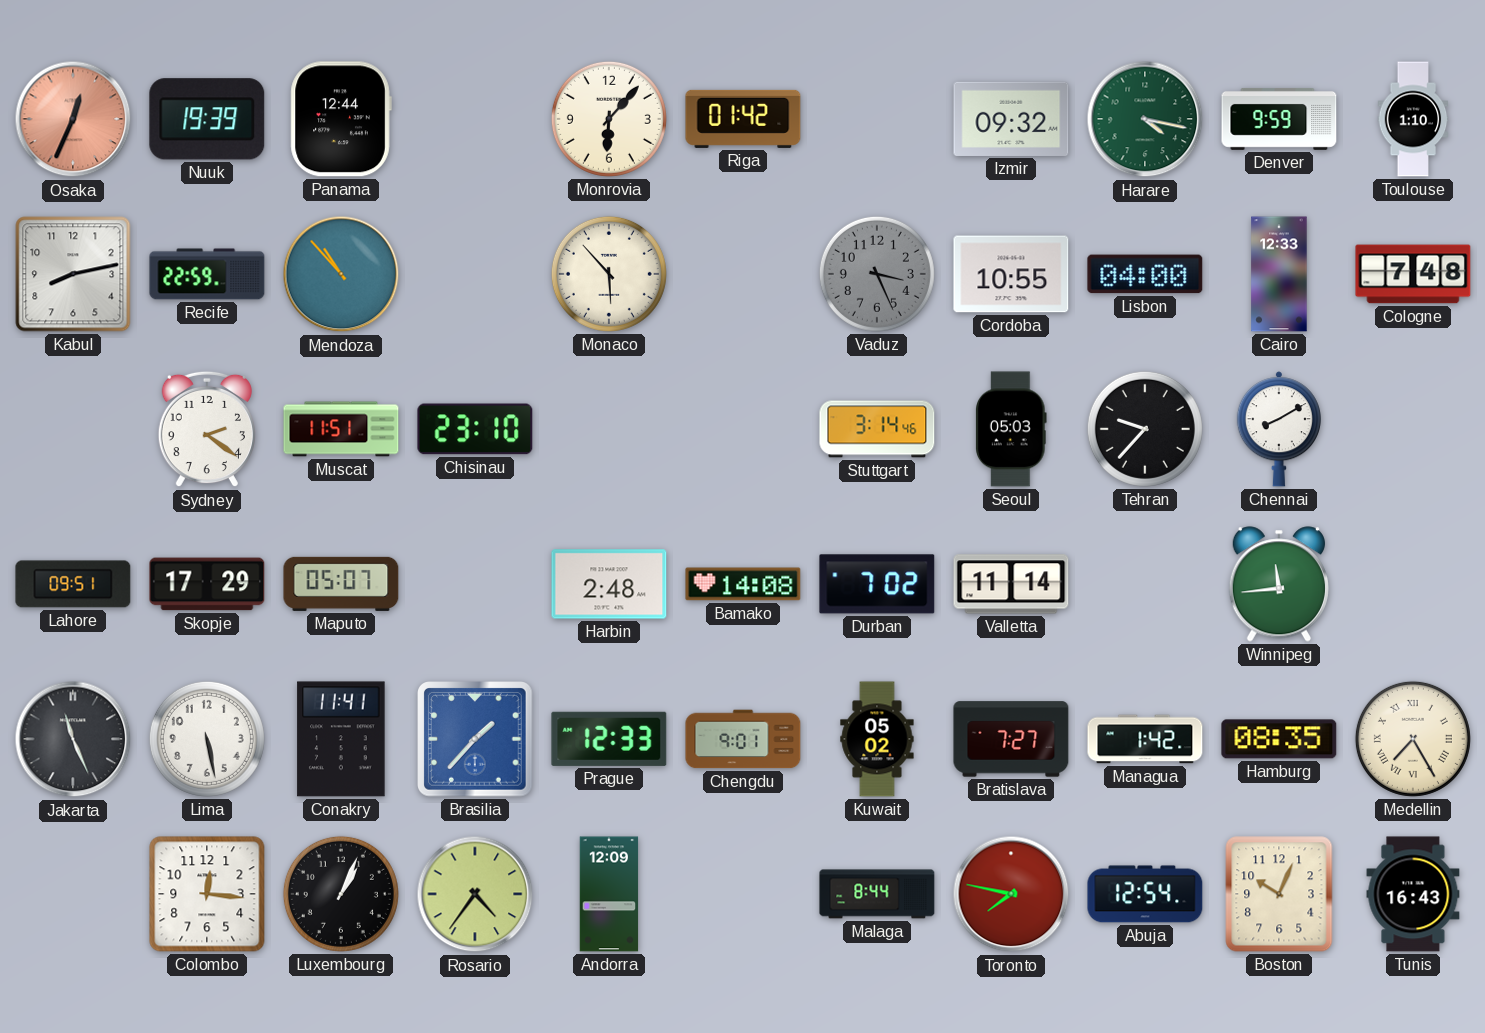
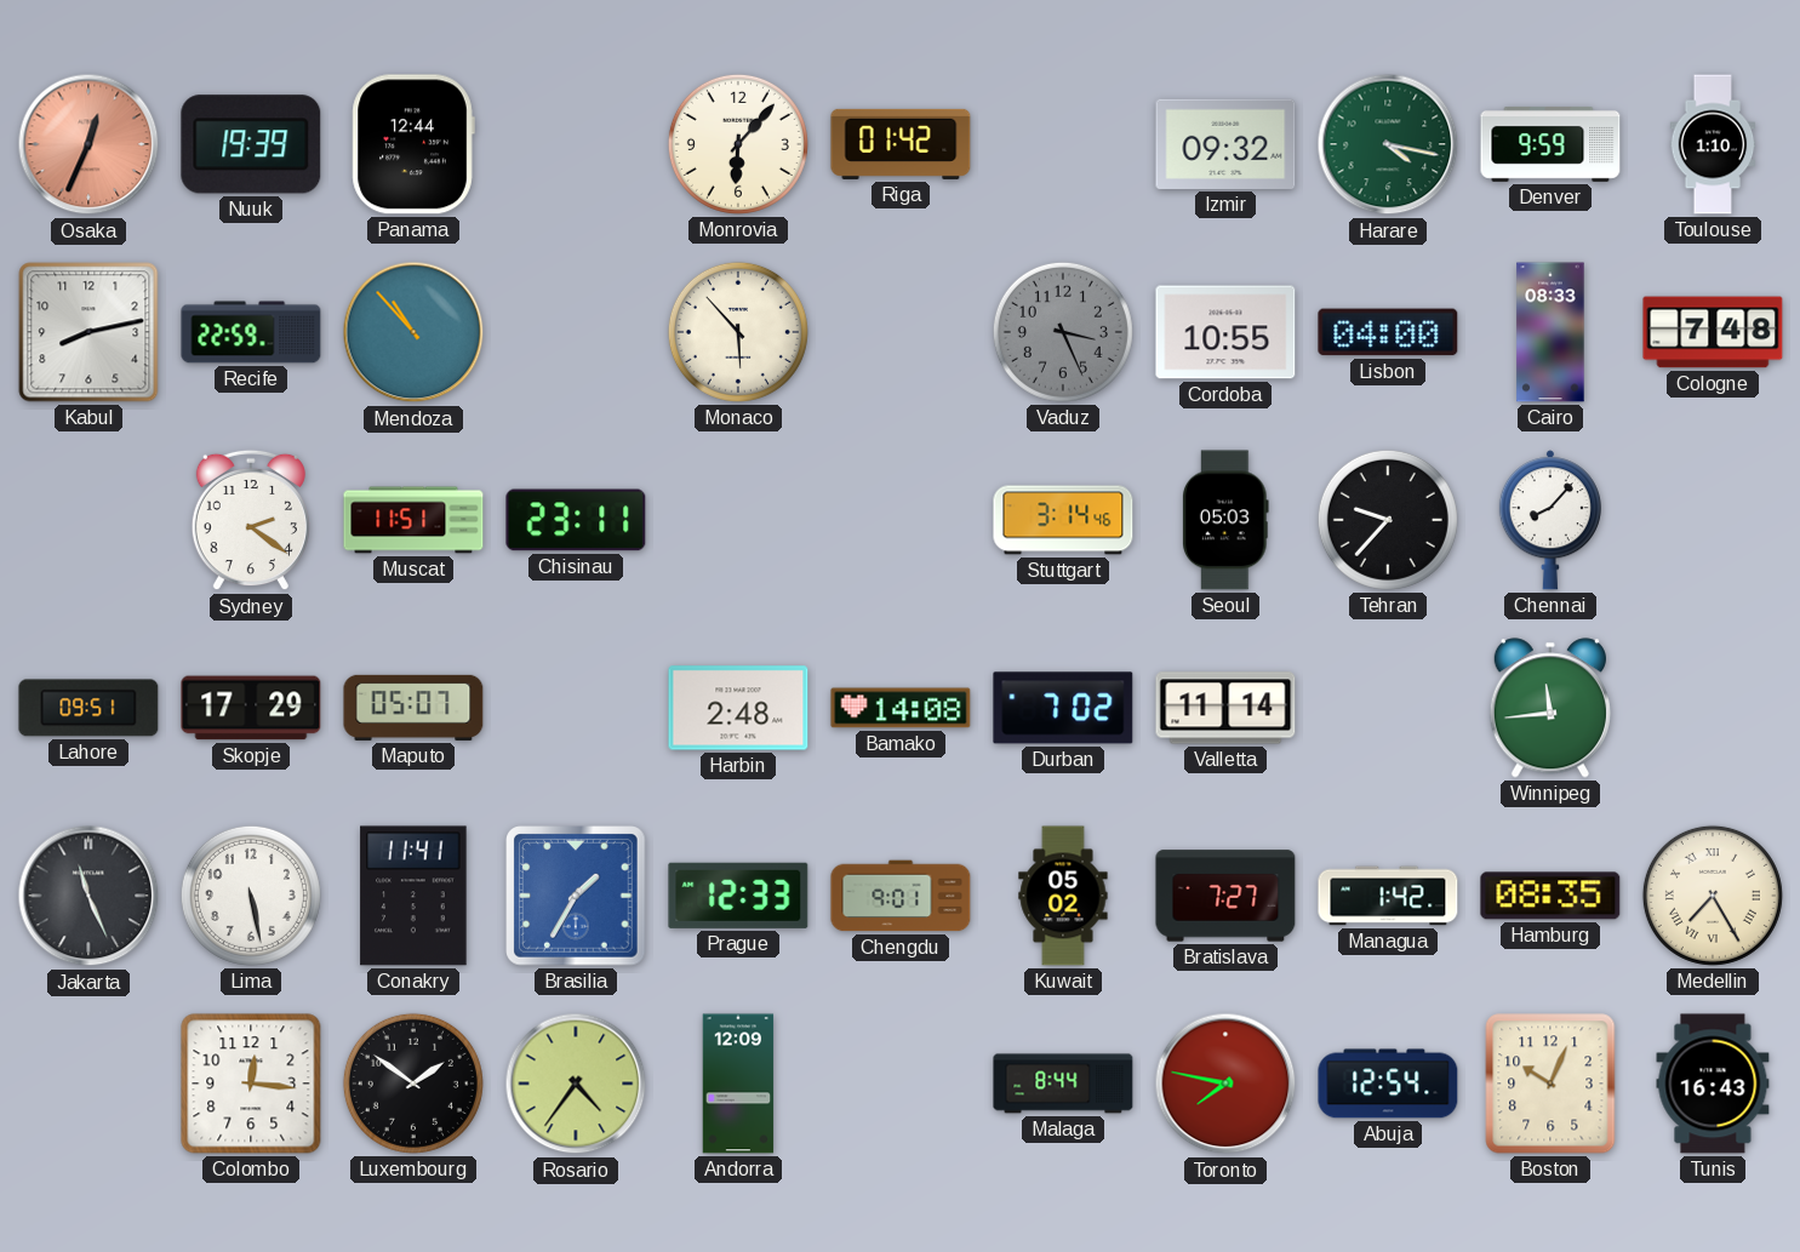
Cairo: 12:33 -> 08:33 (1550, 332)
Chisinau: 23:10 -> 23:11 (576, 520)
Chennai: 8:10 -> 8:07 (1550, 520)
Brasilia: 1:37 -> 1:35 (576, 896)
Luxembourg: 1:04 -> 1:51 (413, 1084)
